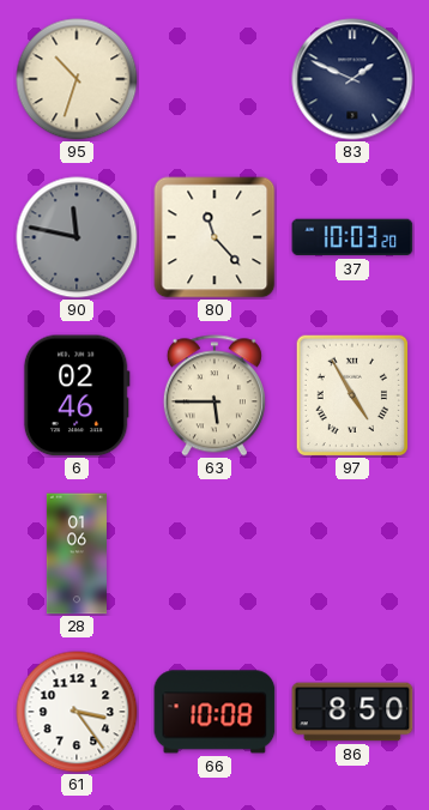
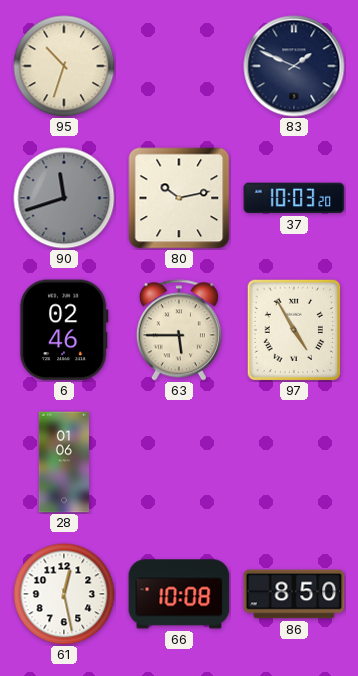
90: 11:47 -> 11:42 (64, 198)
80: 11:23 -> 10:13 (179, 198)
61: 3:24 -> 12:28 (64, 594)
